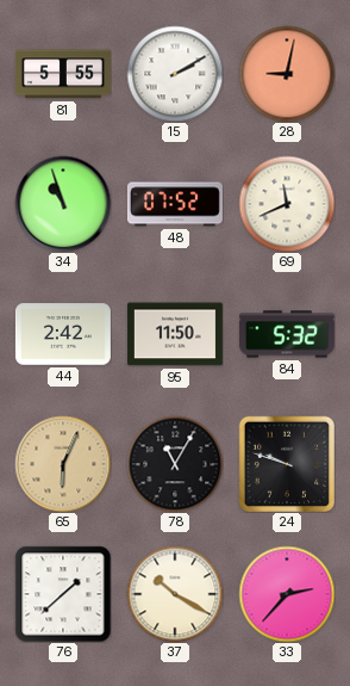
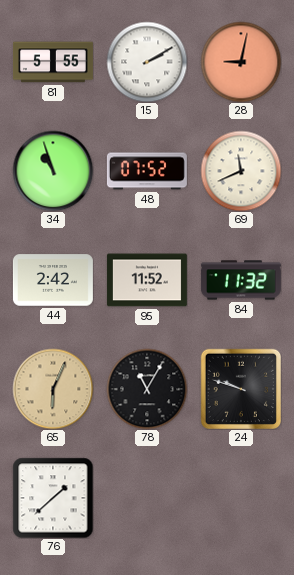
95: 11:50 -> 11:52 (147, 280)
84: 5:32 -> 11:32 (241, 280)
37: 10:20 -> none (175, 594)
33: 2:37 -> none (287, 594)
